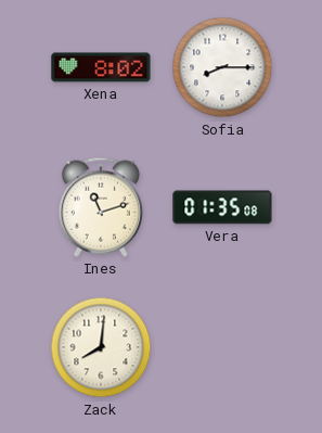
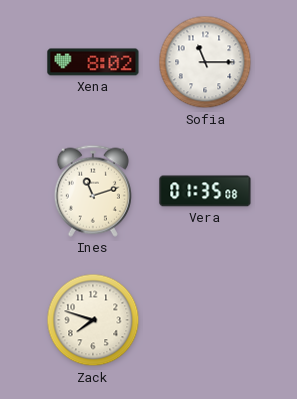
Sofia: 8:15 -> 11:15 (205, 62)
Zack: 8:01 -> 7:48 (93, 320)
